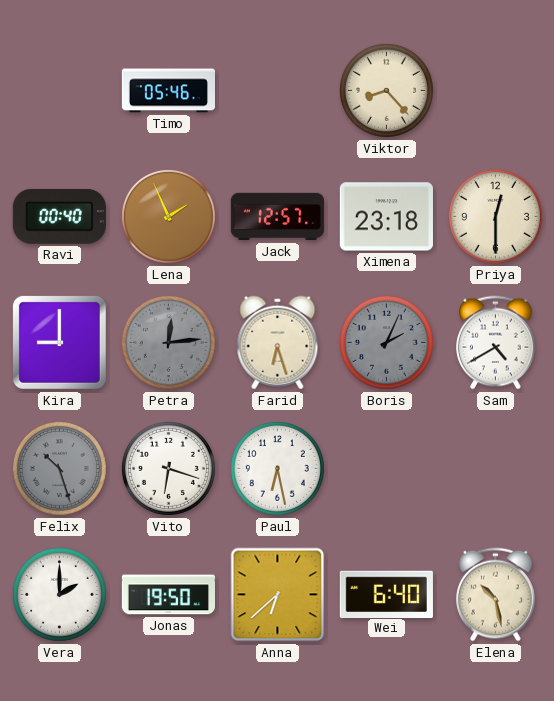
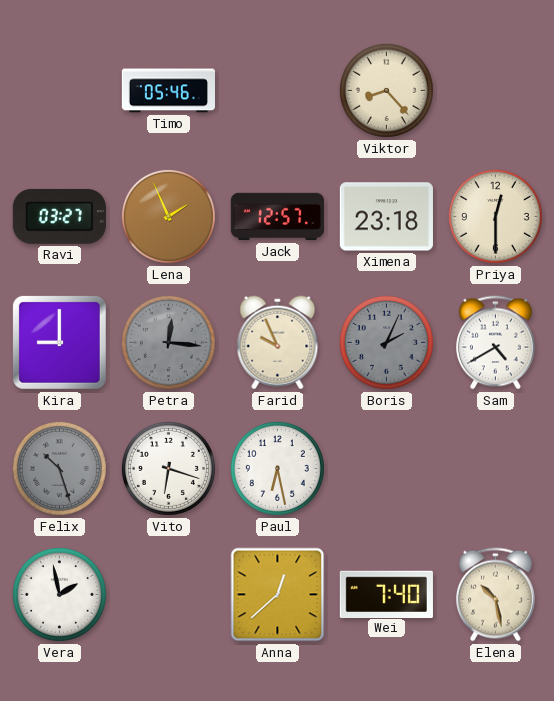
Ravi: 00:40 -> 03:27 (59, 216)
Petra: 12:14 -> 12:16 (168, 342)
Farid: 6:27 -> 9:56 (278, 343)
Vera: 2:00 -> 1:58 (59, 594)
Jonas: 19:50 -> none (168, 595)
Anna: 6:38 -> 12:38 (278, 595)
Wei: 6:40 -> 7:40 (386, 594)
